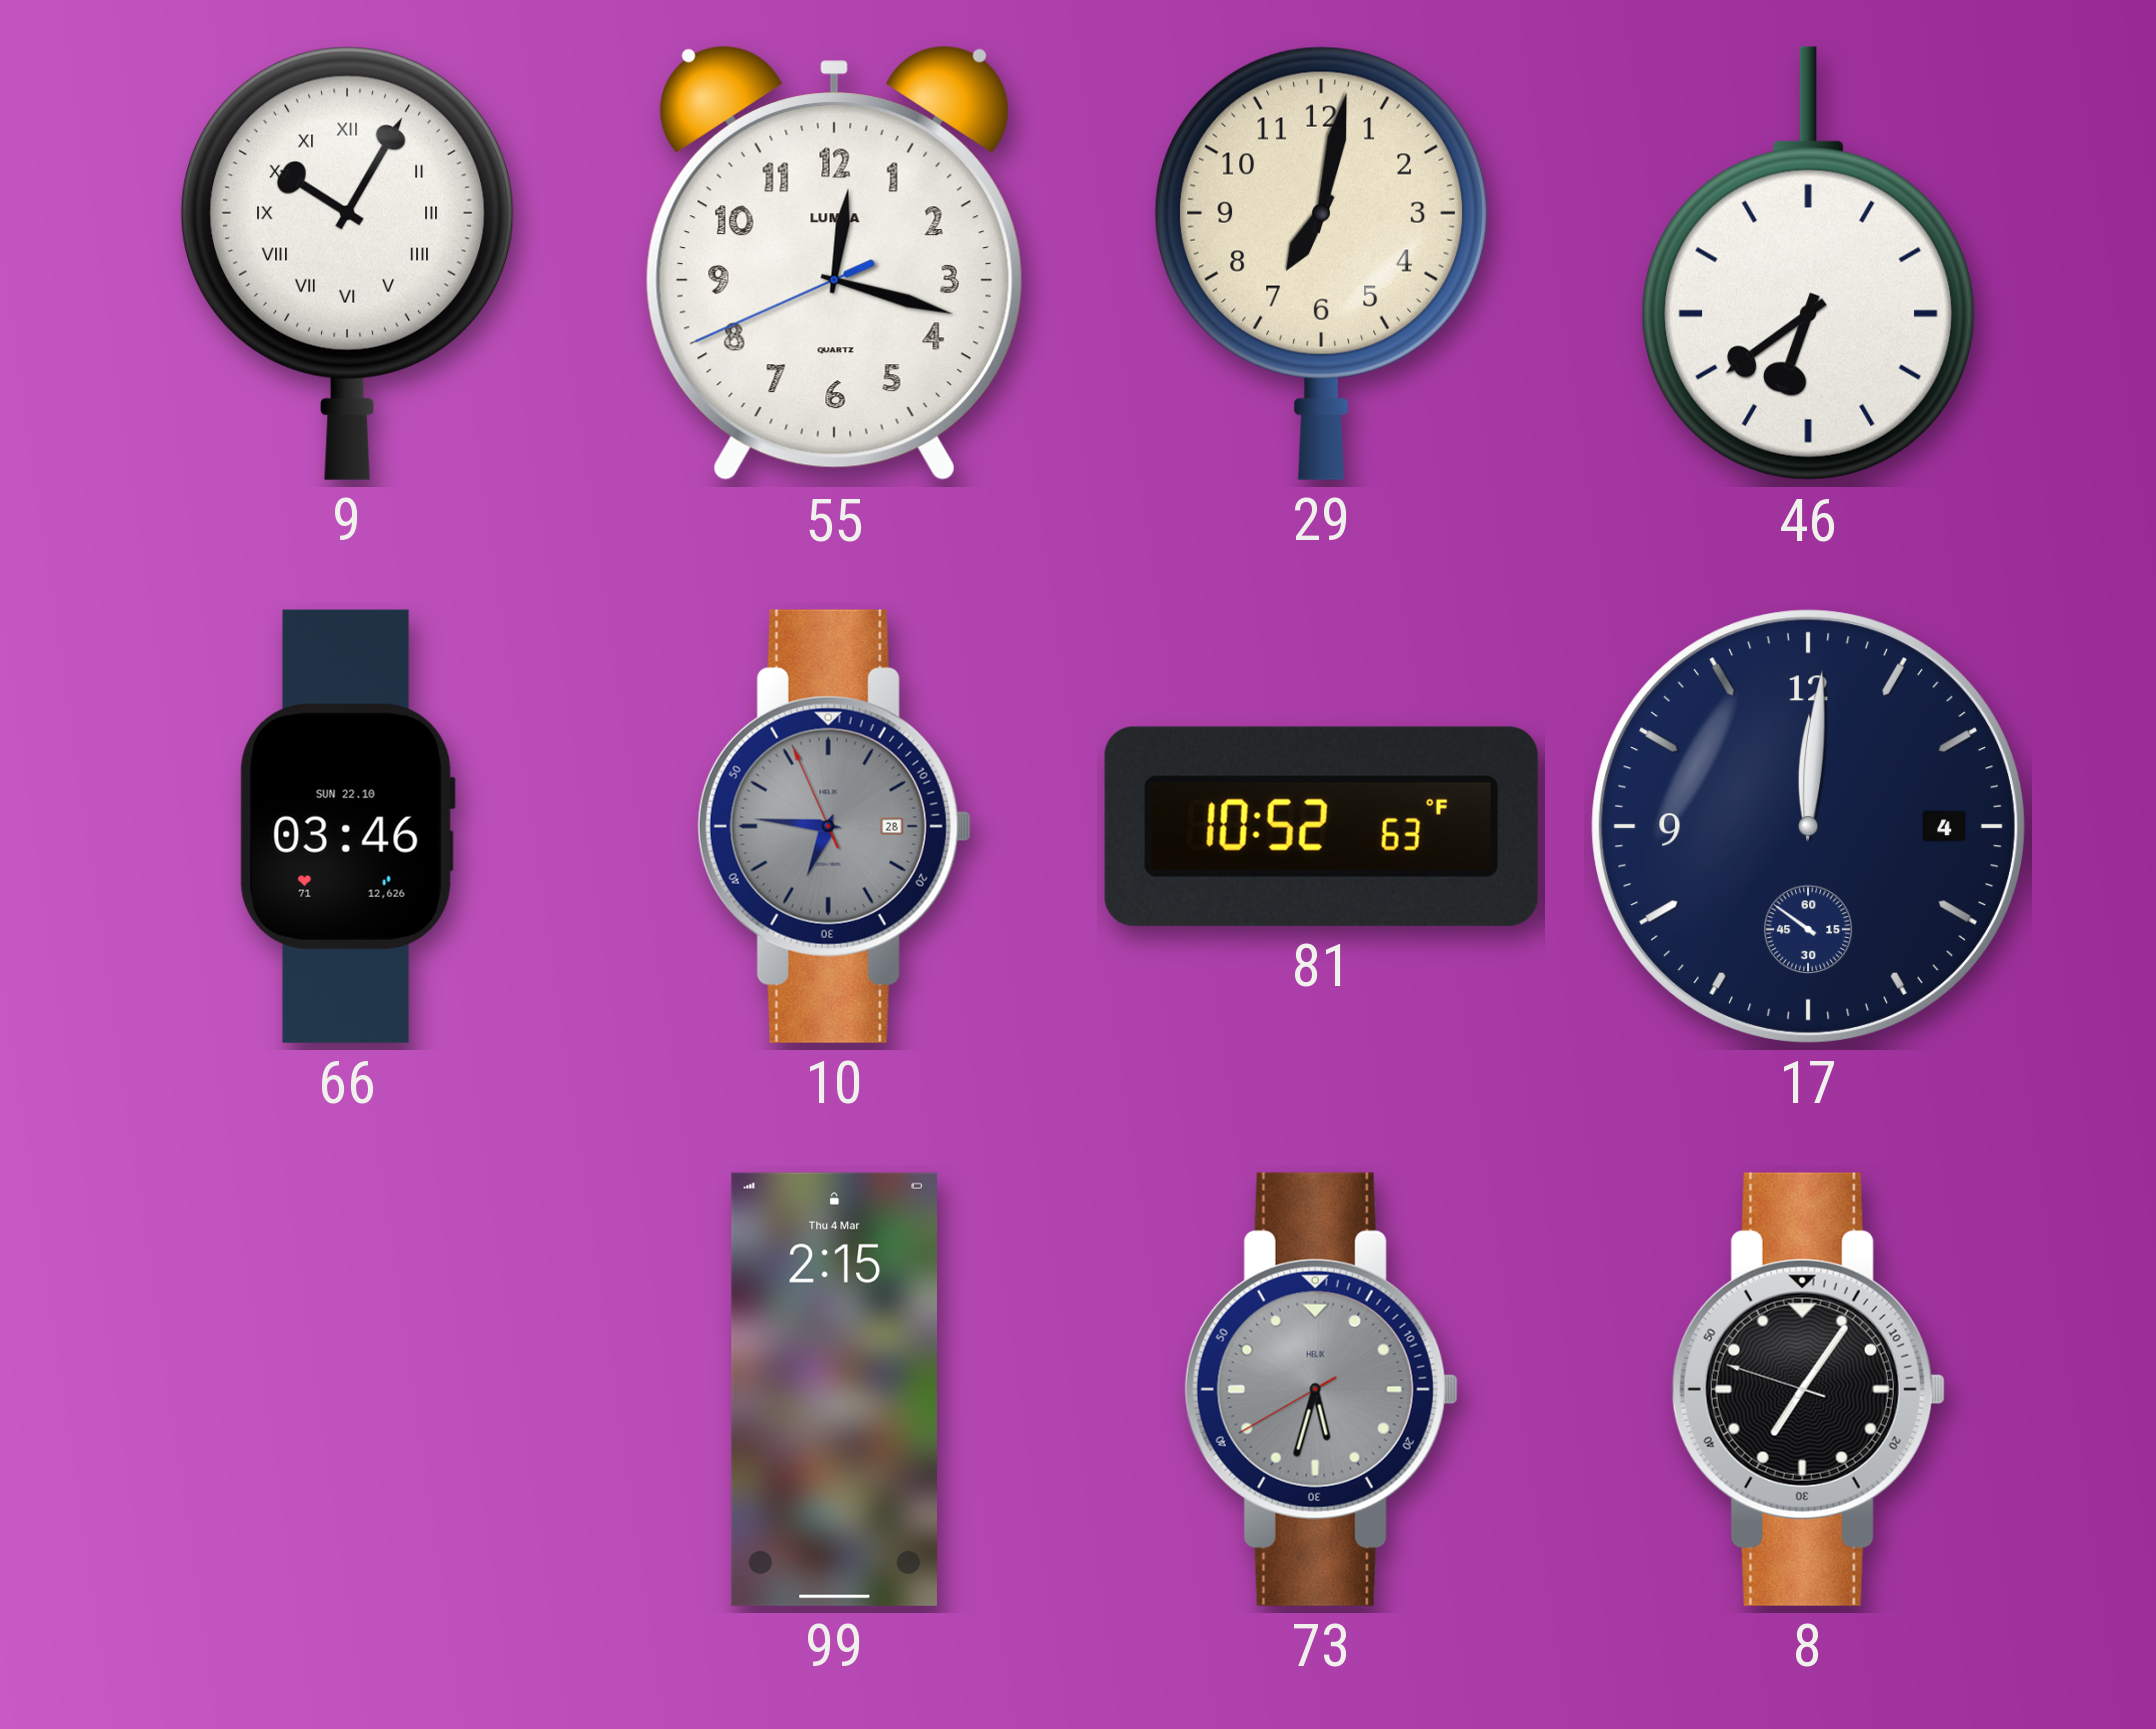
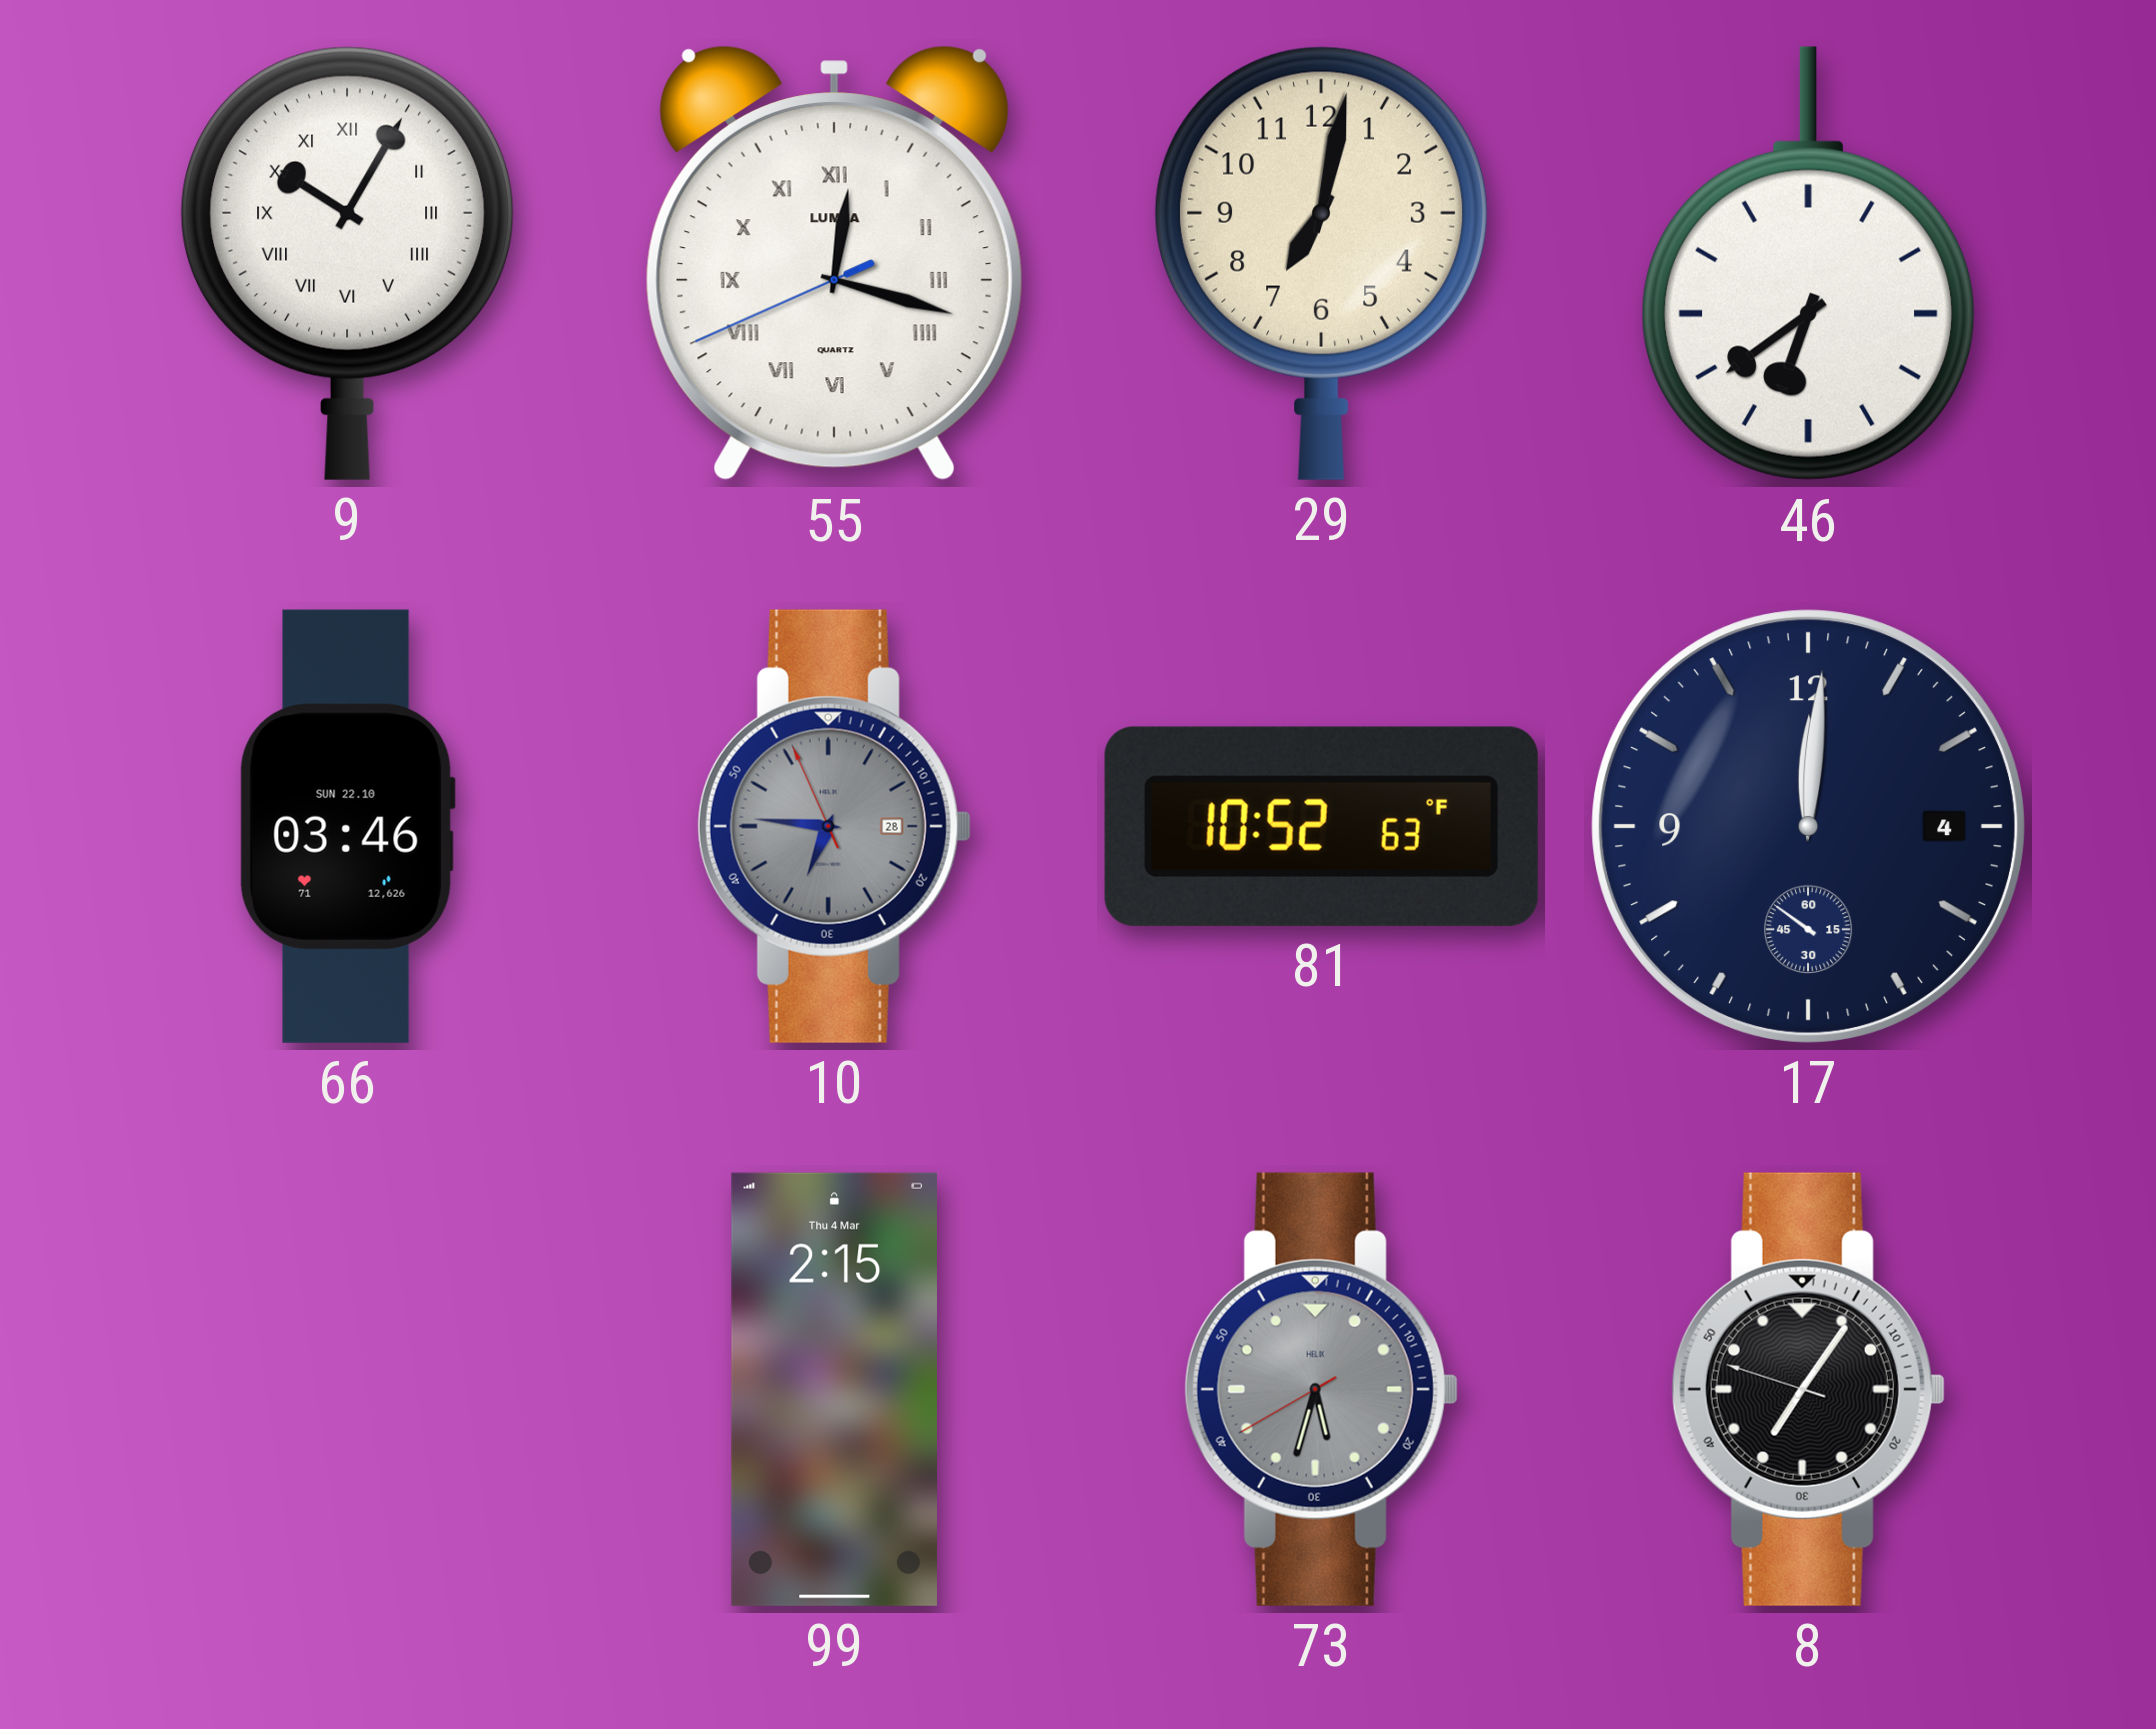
55 numerals: Arabic -> Roman (834, 264)
